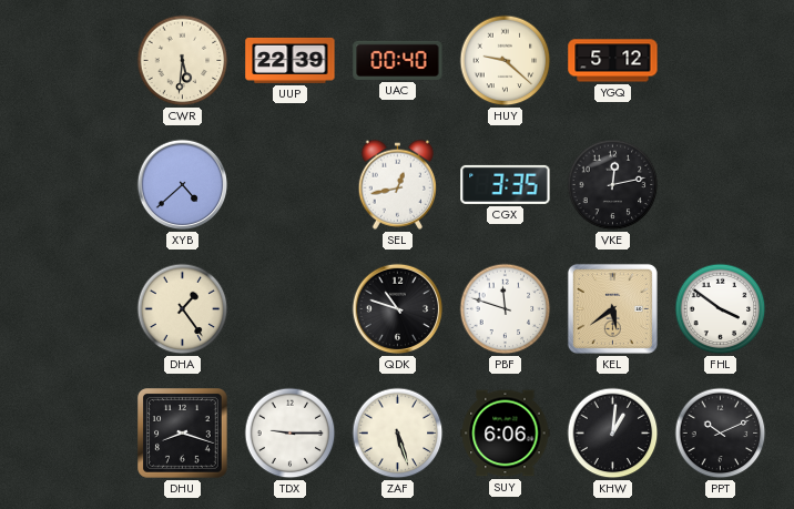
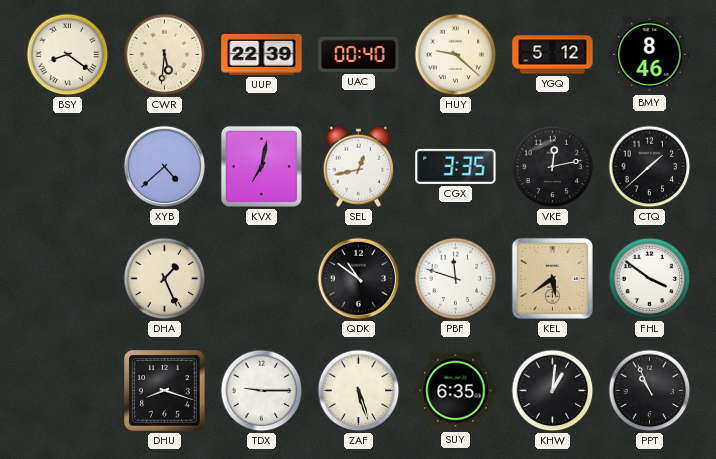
BSY: none -> 8:21 (68, 55)
BMY: none -> 8:46 (650, 54)
KVX: none -> 7:02 (261, 166)
CTQ: none -> 1:38 (650, 167)
DHA: 1:24 -> 1:26 (165, 279)
QDK: 10:48 -> 10:51 (359, 279)
SUY: 6:06 -> 6:35 (456, 391)
PPT: 10:11 -> 10:56 (650, 391)
